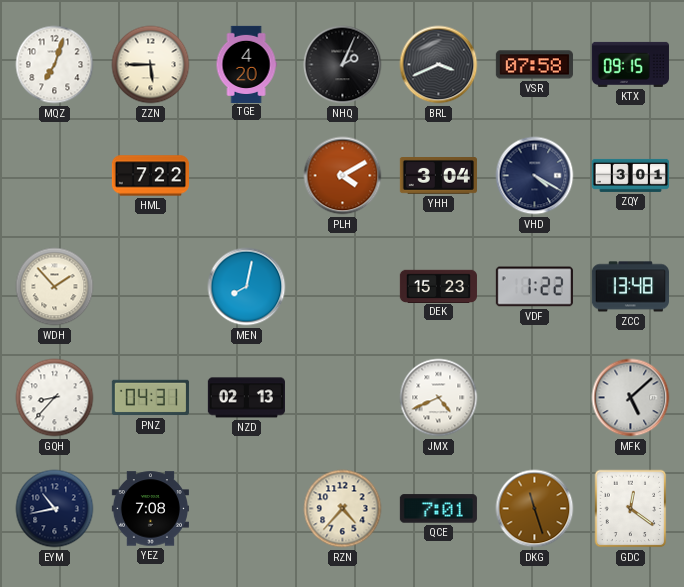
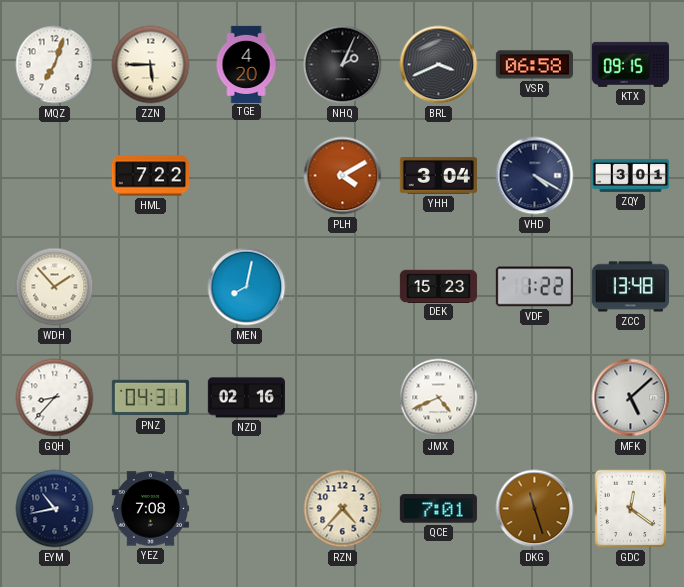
VSR: 07:58 -> 06:58 (534, 65)
NZD: 02:13 -> 02:16 (246, 398)
